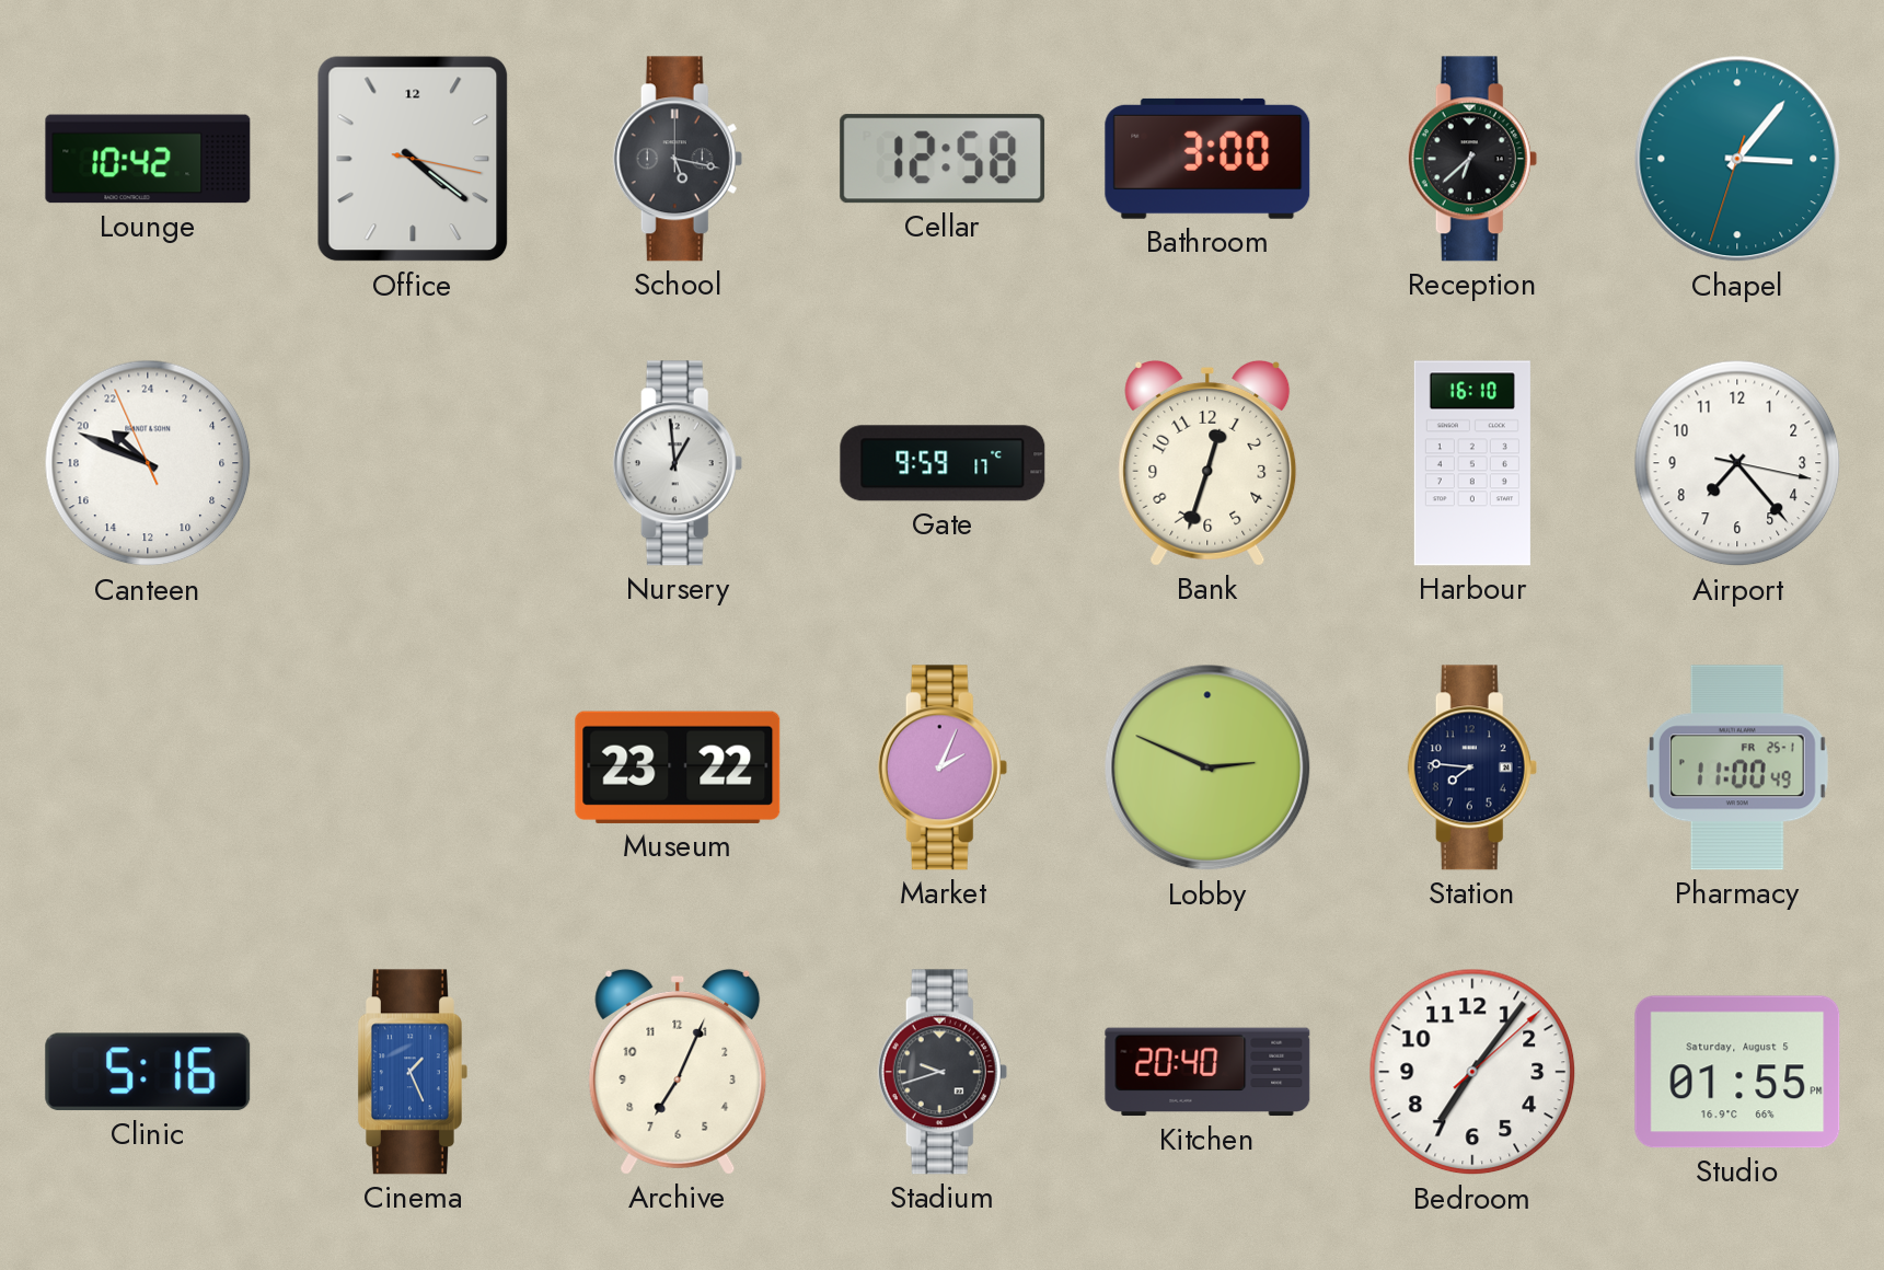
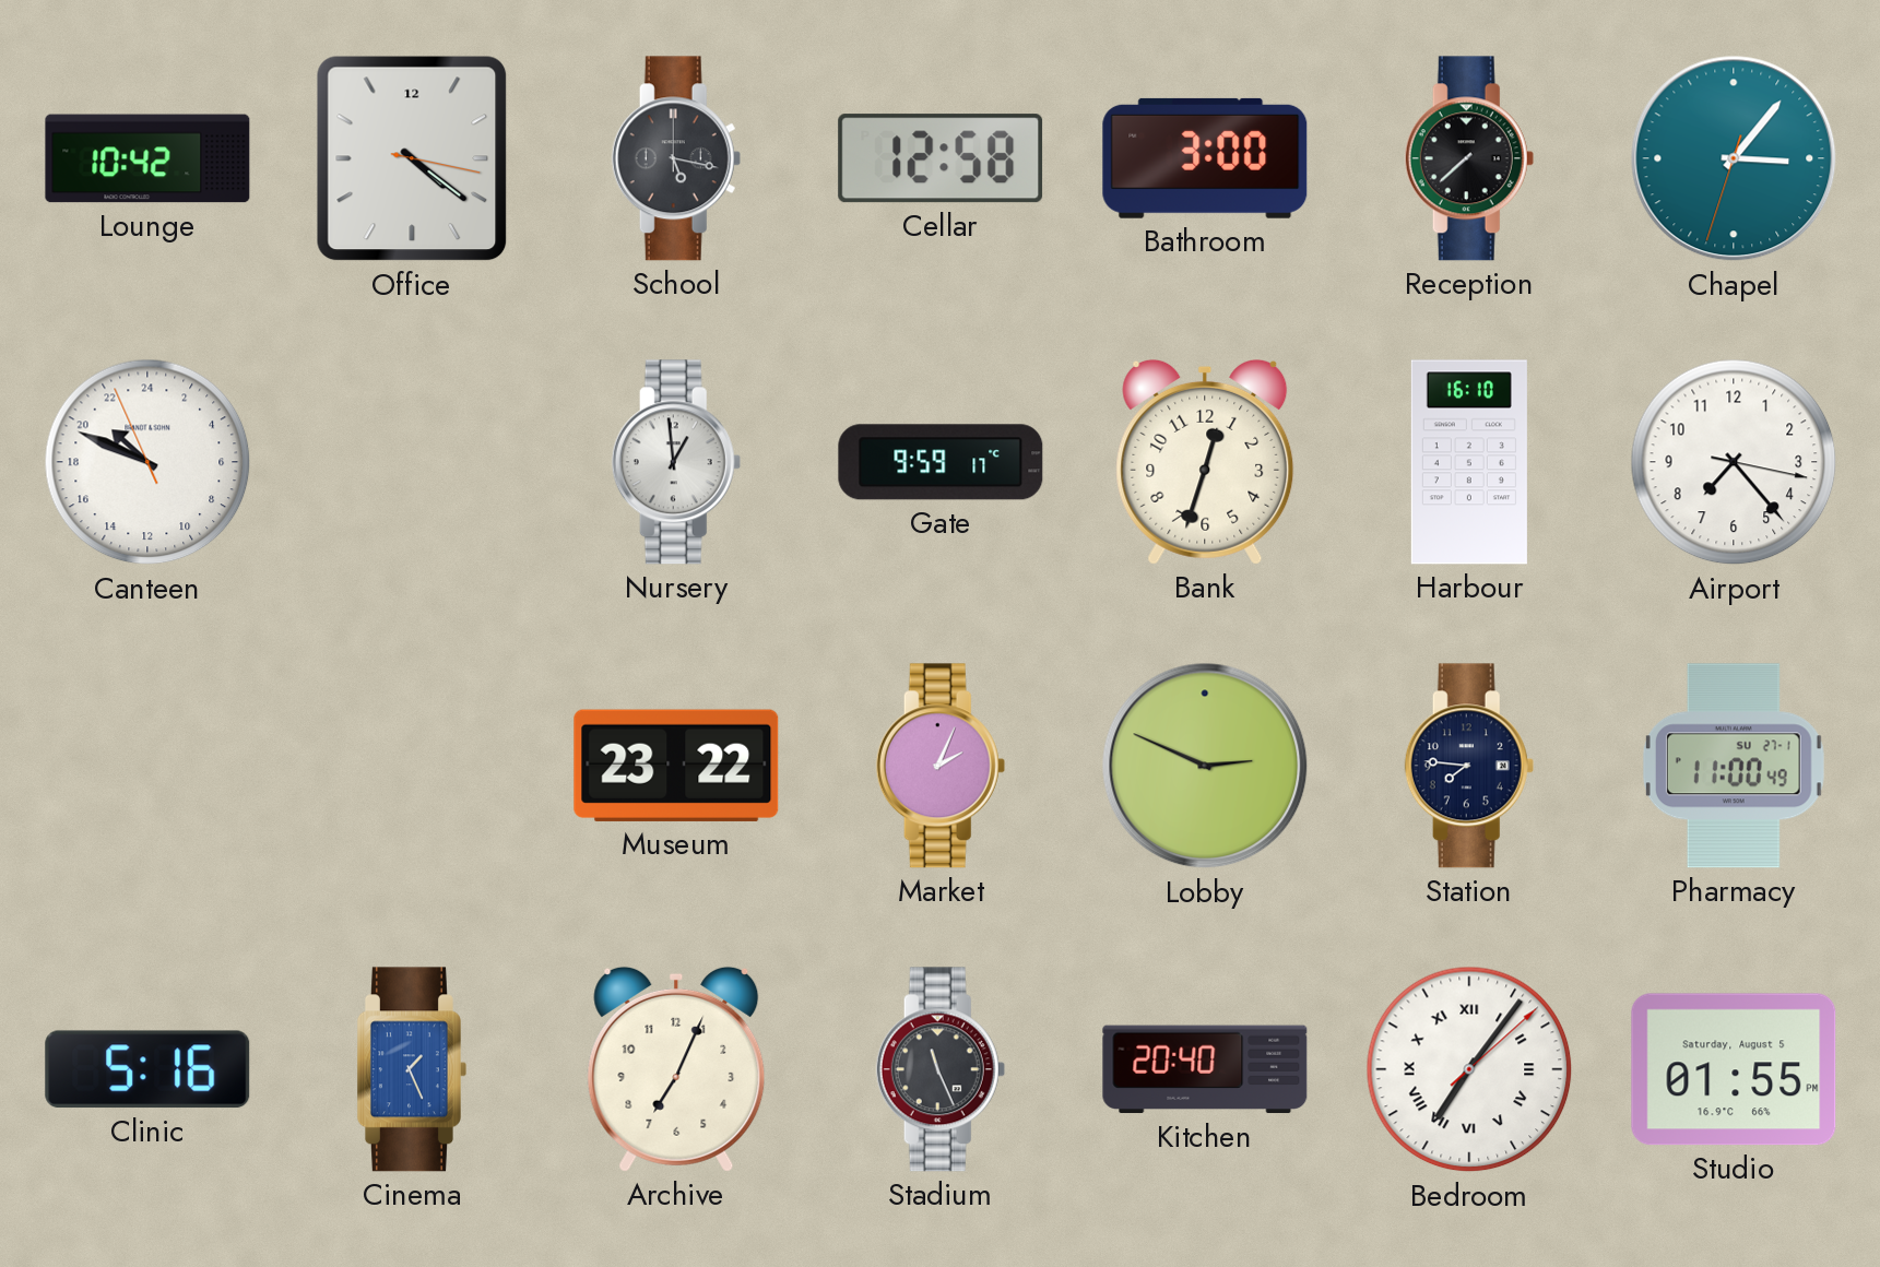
Reception: 6:38 -> 7:38 (1469, 158)
Pharmacy date: FR 25-1 -> SU 27-1 (1734, 766)
Stadium: 9:42 -> 11:26 (941, 1069)
Bedroom numerals: Arabic -> Roman (1469, 1069)
